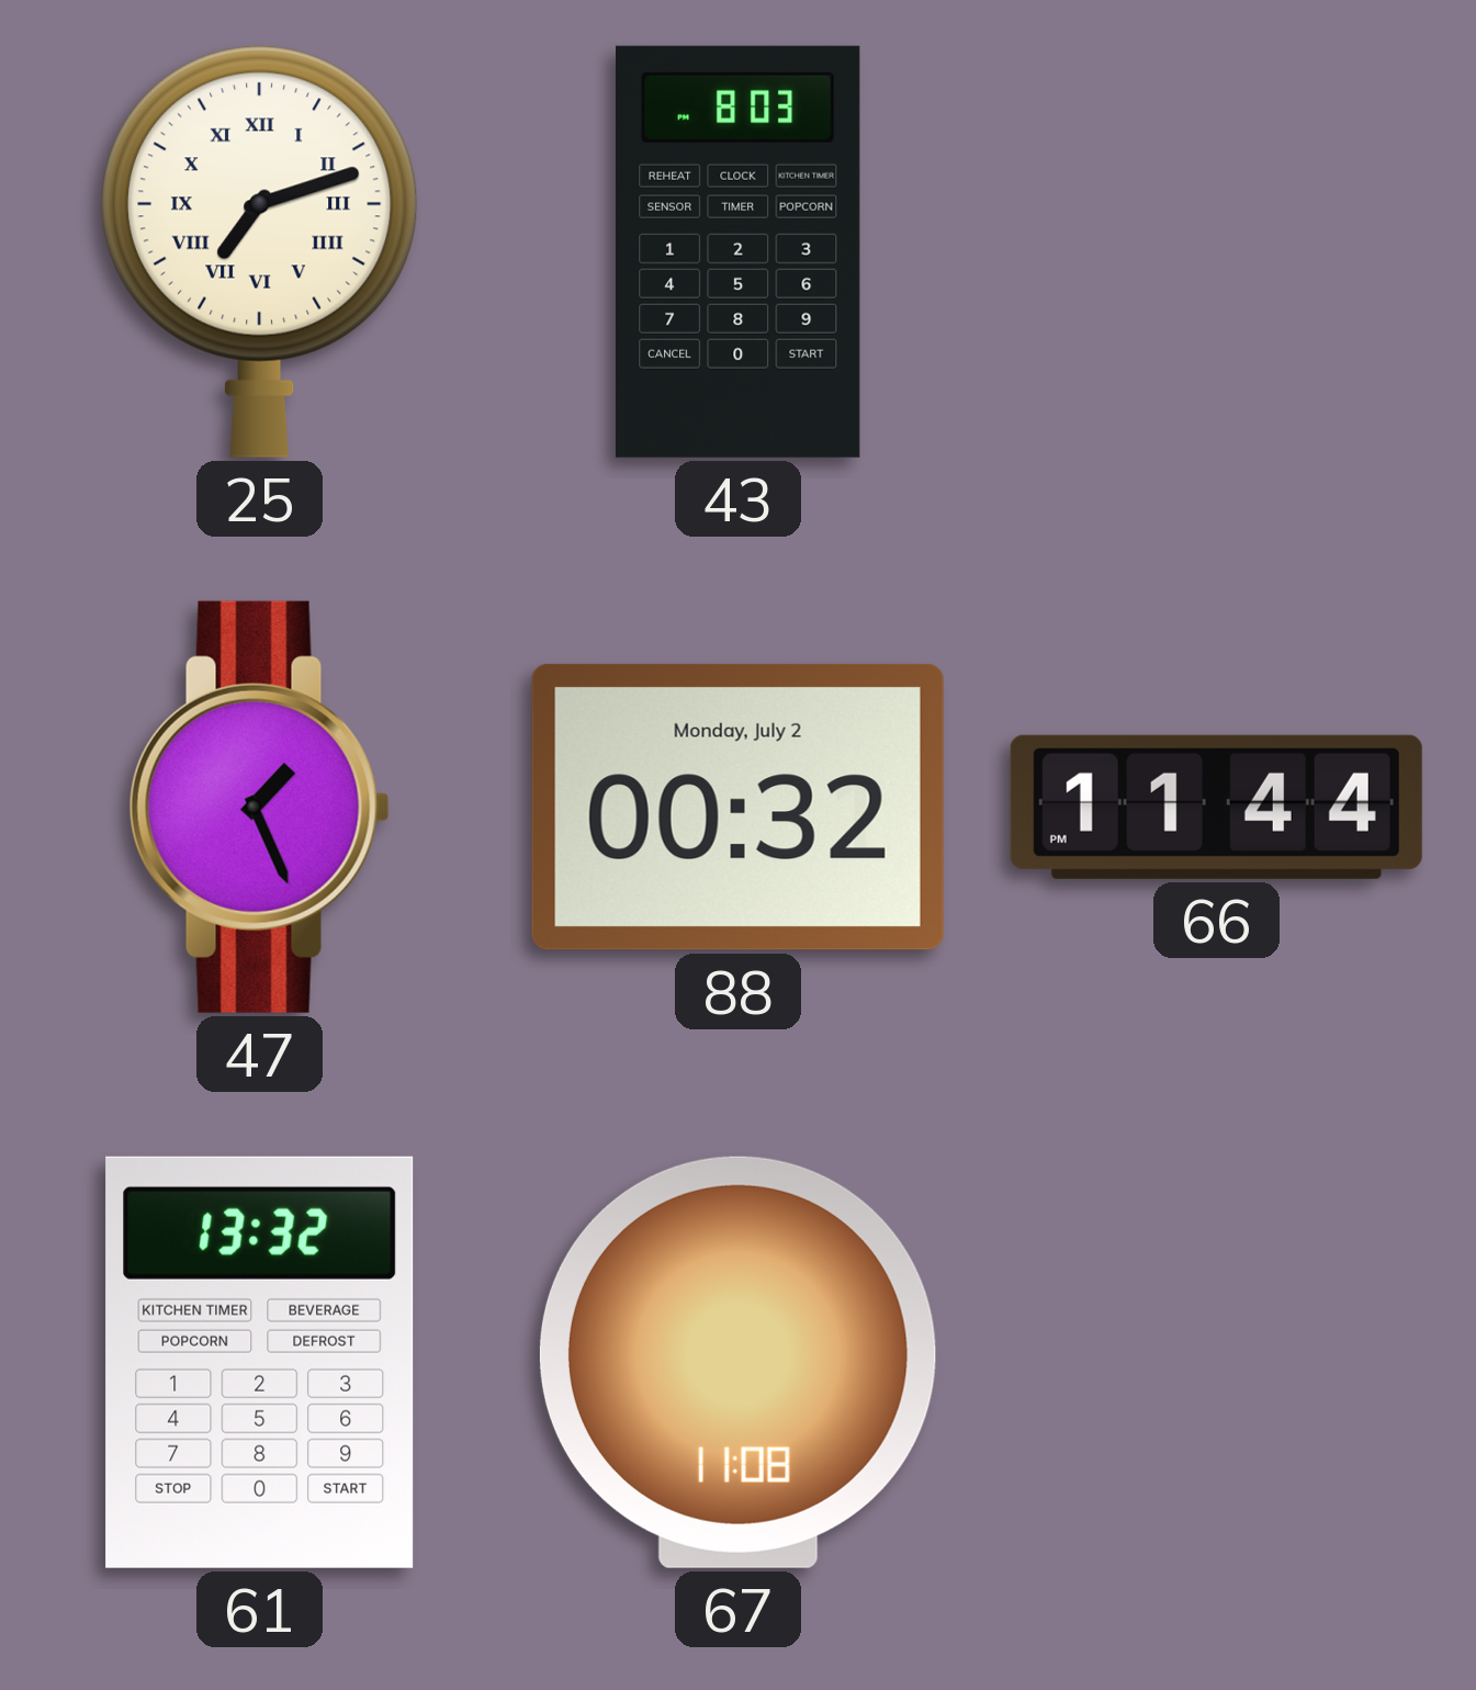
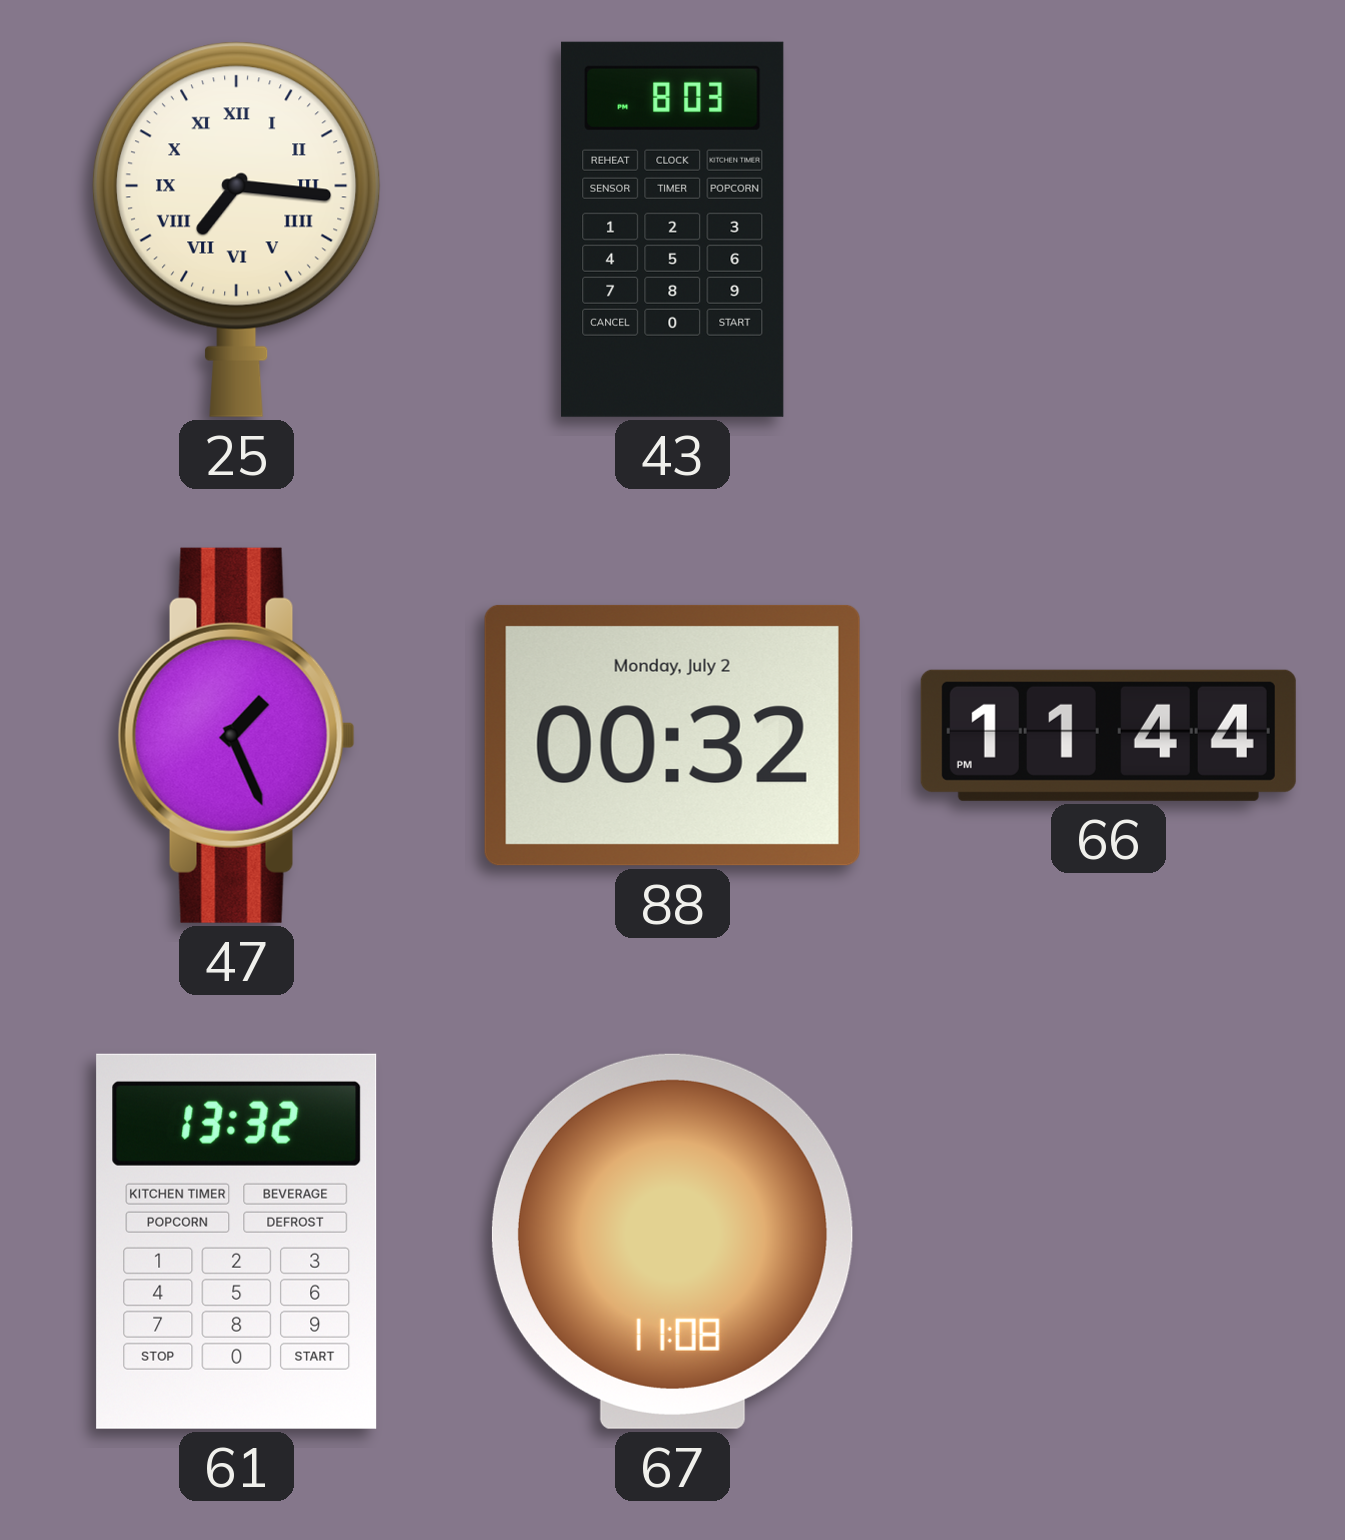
25: 7:12 -> 7:16 (236, 229)
